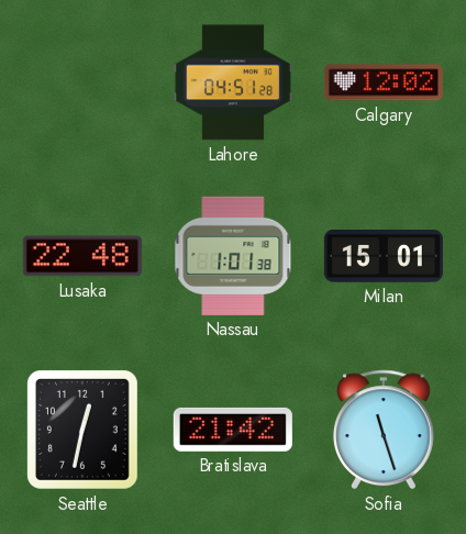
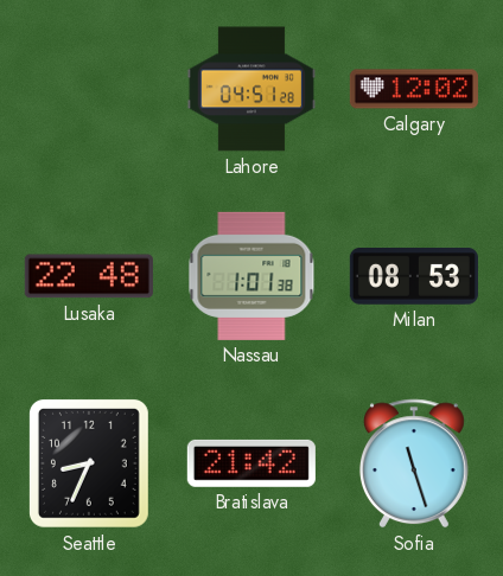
Milan: 15:01 -> 08:53 (414, 276)
Seattle: 12:32 -> 8:34 (89, 463)
